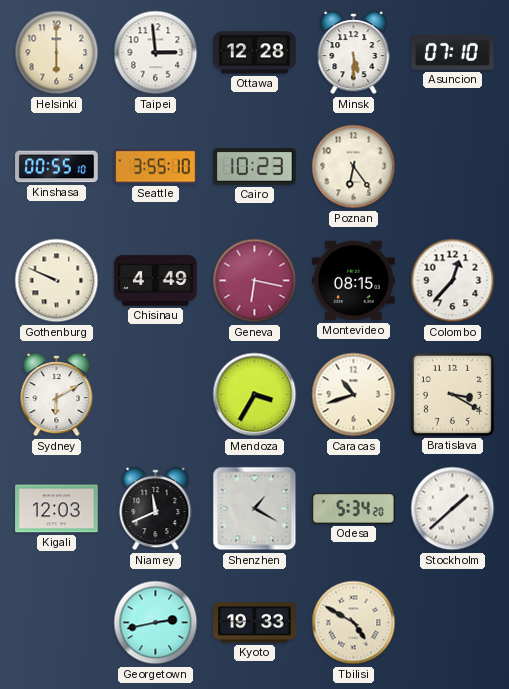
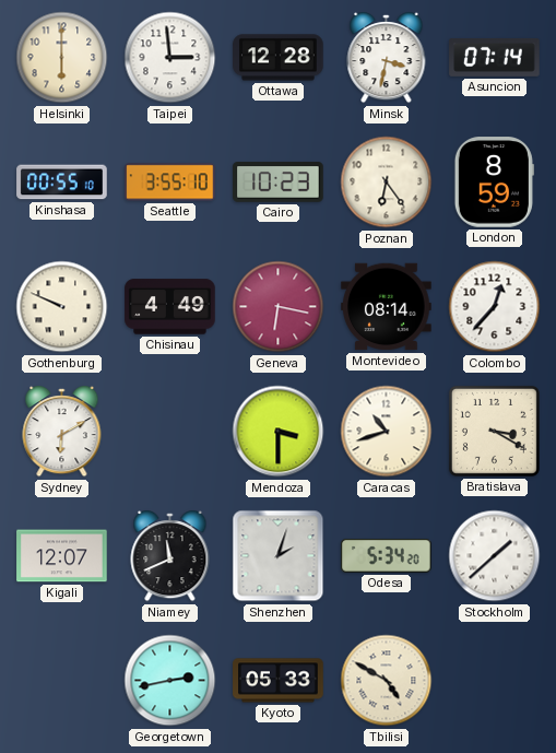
Minsk: 5:30 -> 3:32 (387, 59)
Asuncion: 07:10 -> 07:14 (495, 57)
London: none -> 8:59 (494, 183)
Montevideo: 08:15 -> 08:14 (387, 307)
Mendoza: 3:35 -> 3:30 (279, 432)
Kigali: 12:03 -> 12:07 (62, 556)
Shenzhen: 1:20 -> 2:03 (279, 556)
Kyoto: 19:33 -> 05:33 (279, 681)
